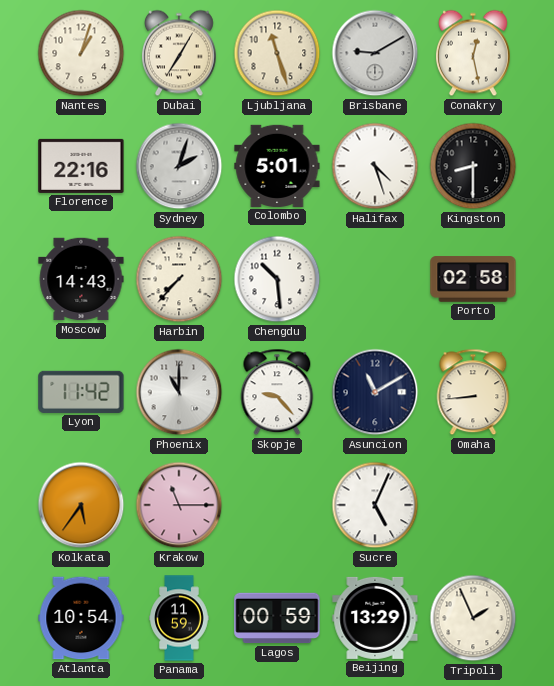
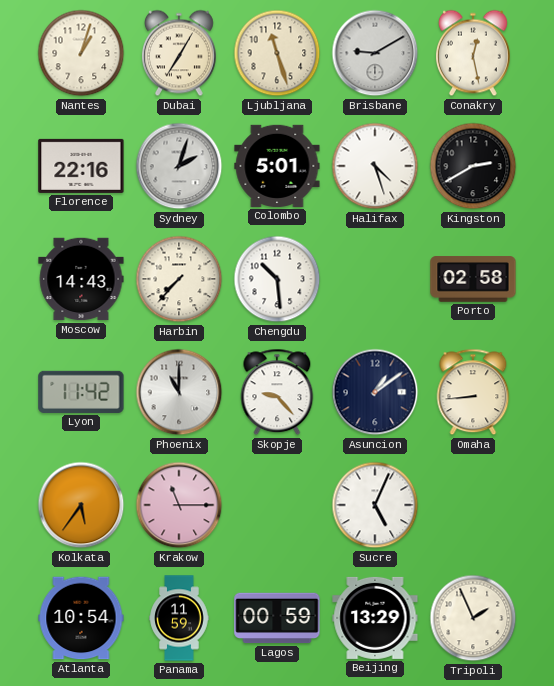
Kingston: 8:30 -> 2:40 (473, 166)
Asuncion: 11:10 -> 1:09 (375, 392)
